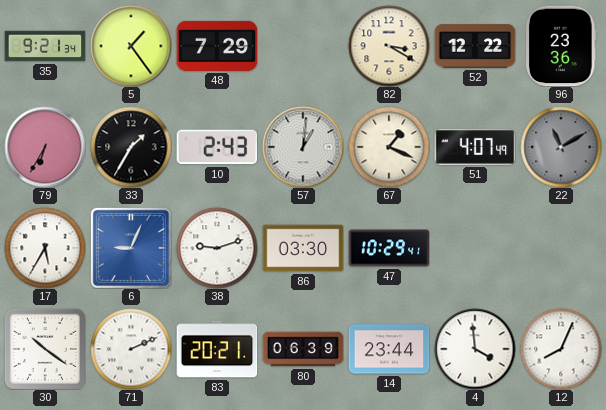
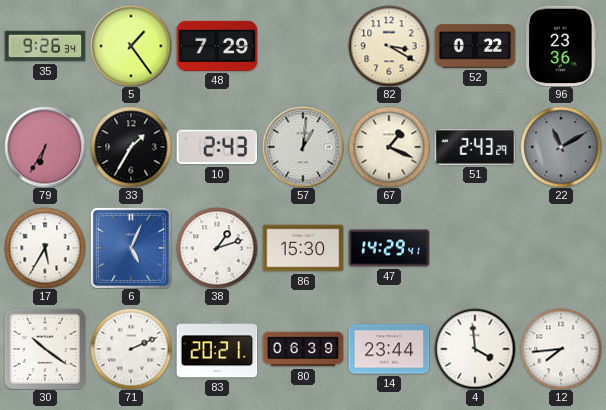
35: 9:21 -> 9:26 (45, 46)
52: 12:22 -> 0:22 (475, 46)
51: 4:07 -> 2:43 (475, 147)
6: 9:04 -> 5:04 (131, 248)
38: 9:12 -> 1:12 (217, 248)
86: 03:30 -> 15:30 (303, 248)
47: 10:29 -> 14:29 (389, 248)
12: 8:04 -> 7:44 (561, 349)
